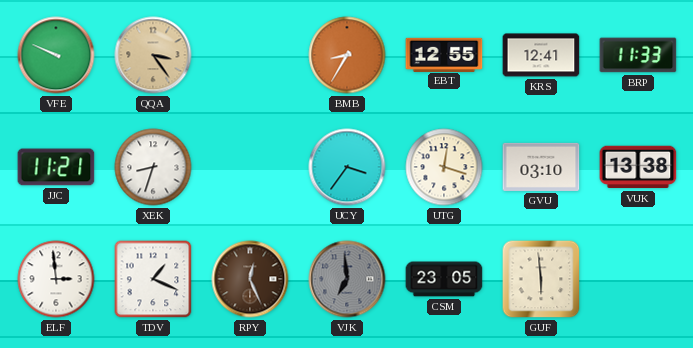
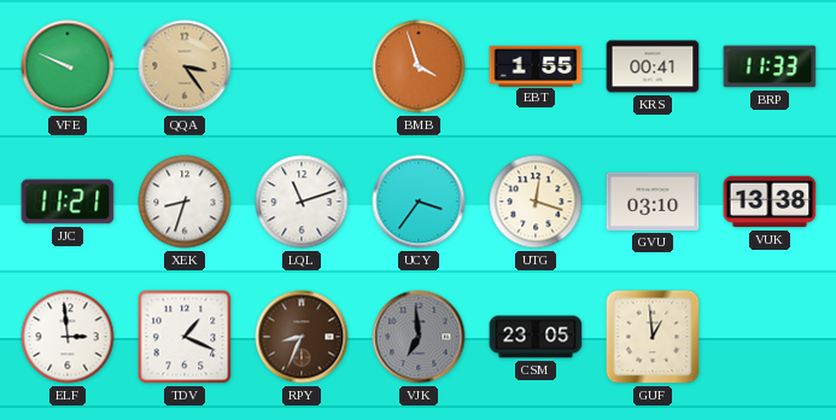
BMB: 8:35 -> 3:57 (419, 66)
EBT: 12:55 -> 1:55 (536, 65)
KRS: 12:41 -> 00:41 (653, 66)
LQL: none -> 11:12 (302, 202)
RPY: 12:26 -> 8:34 (302, 337)
GUF: 5:59 -> 12:59 (653, 337)
